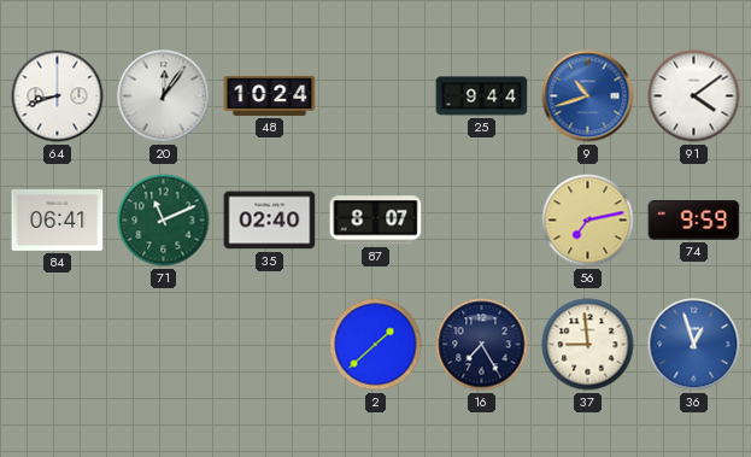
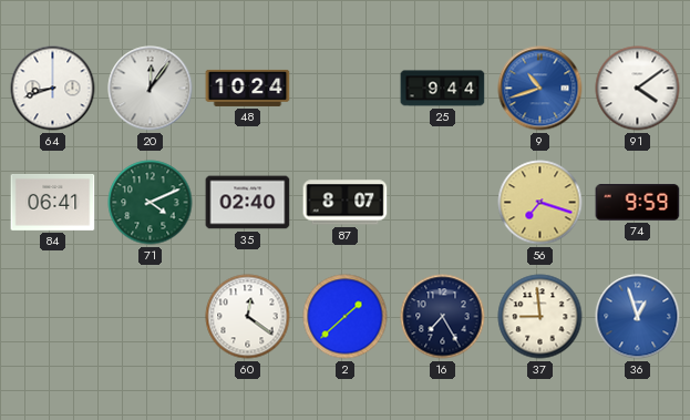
71: 11:11 -> 4:11 (151, 203)
56: 7:13 -> 7:18 (540, 203)
60: none -> 12:21 (248, 317)
